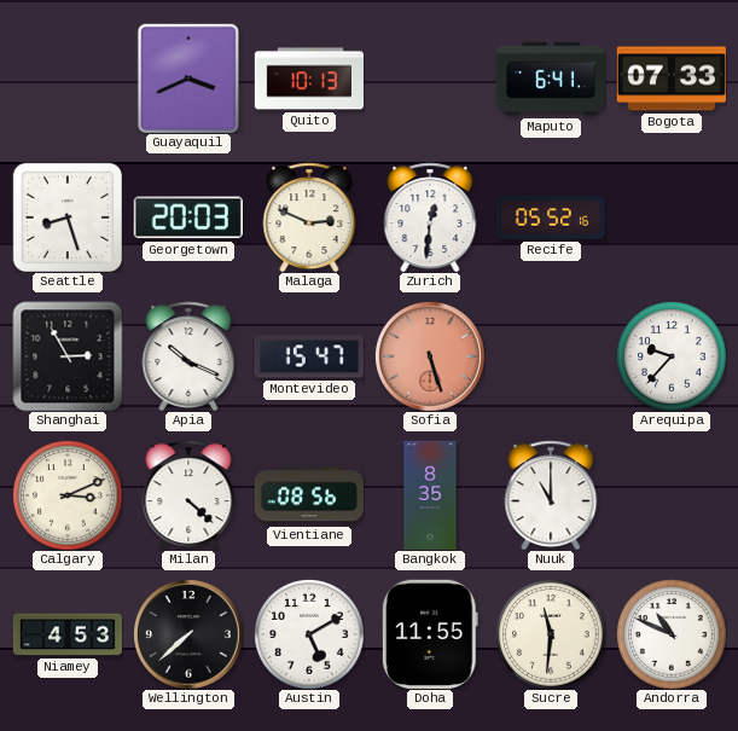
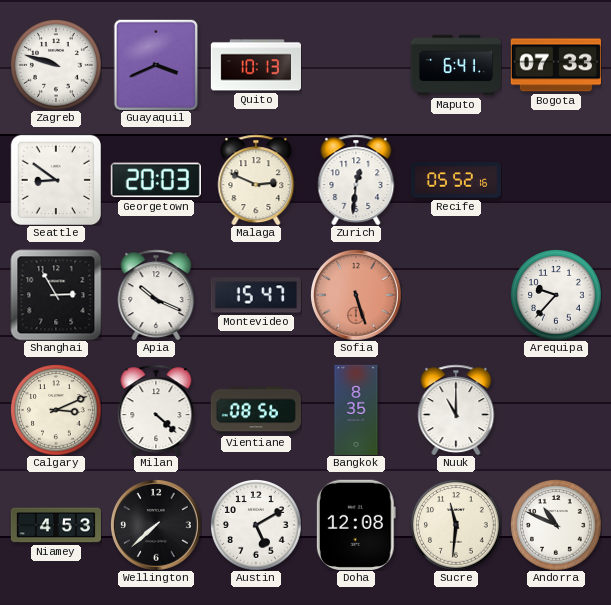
Zagreb: none -> 9:48 (56, 65)
Seattle: 8:27 -> 8:51 (56, 180)
Doha: 11:55 -> 12:08 (356, 525)
